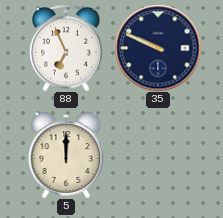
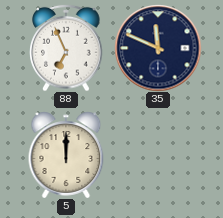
35: 9:49 -> 11:49 (158, 48)
